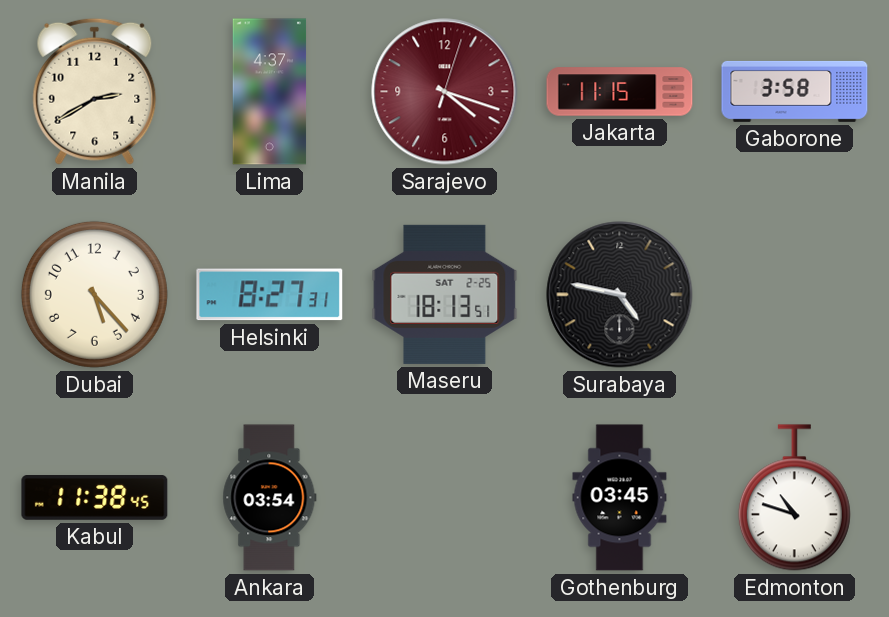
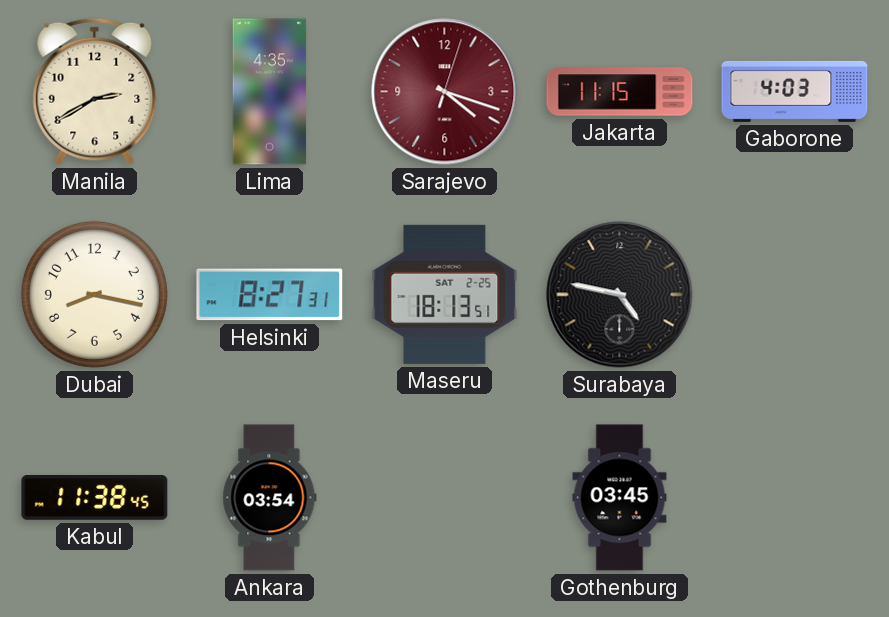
Lima: 4:37 -> 4:35 (270, 92)
Gaborone: 3:58 -> 4:03 (795, 91)
Dubai: 5:23 -> 8:17 (94, 294)
Edmonton: 10:48 -> none (794, 498)
